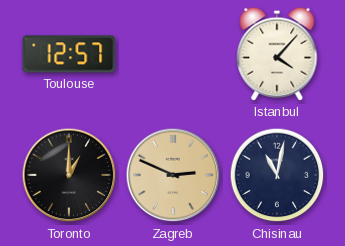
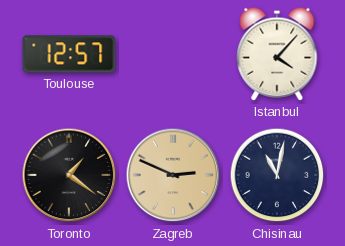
Toronto: 1:00 -> 1:21 (69, 175)
